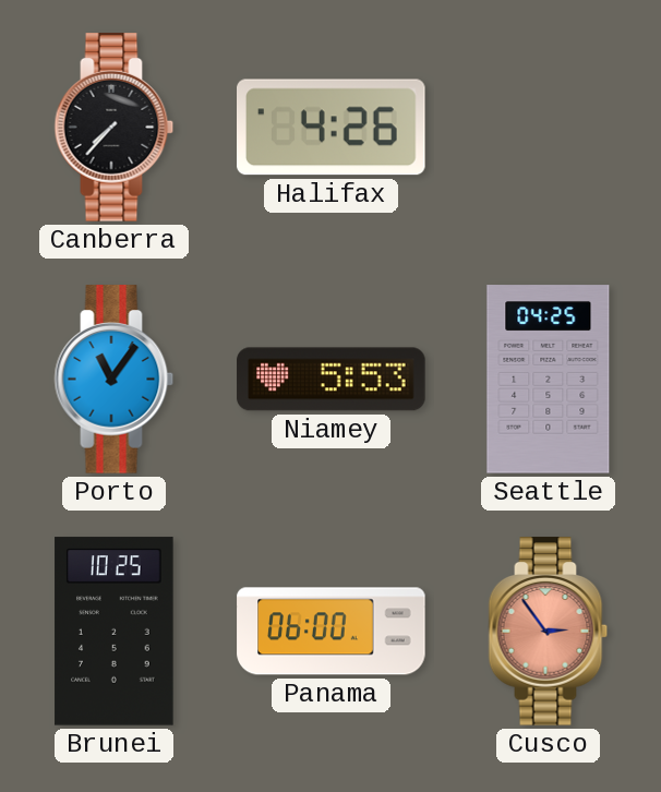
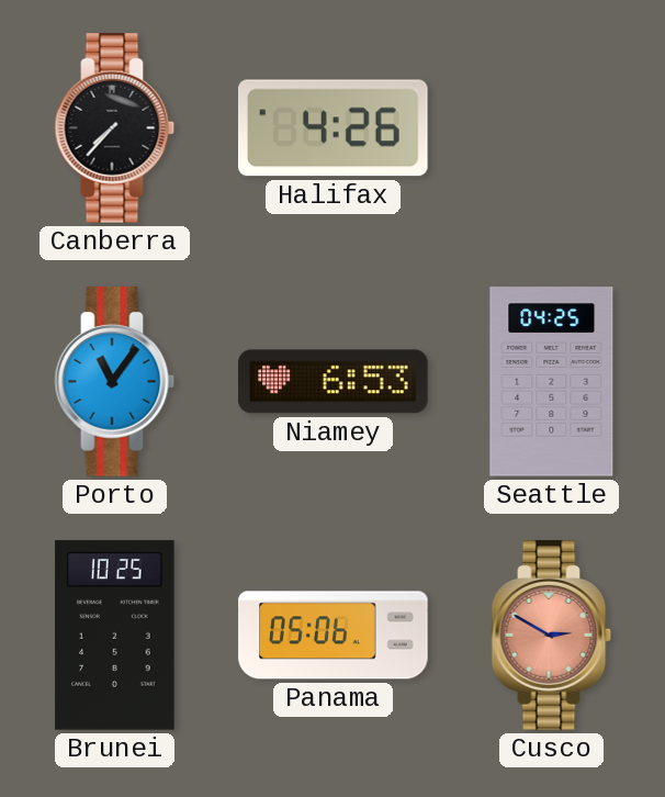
Niamey: 5:53 -> 6:53 (334, 382)
Panama: 06:00 -> 05:06 (334, 636)
Cusco: 2:54 -> 2:50 (552, 636)
